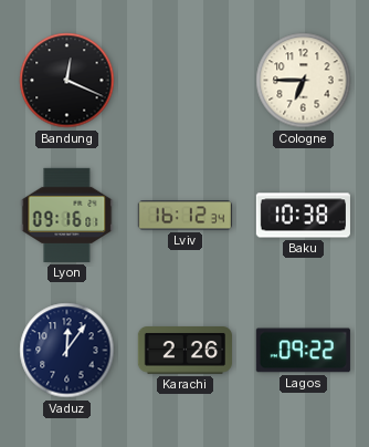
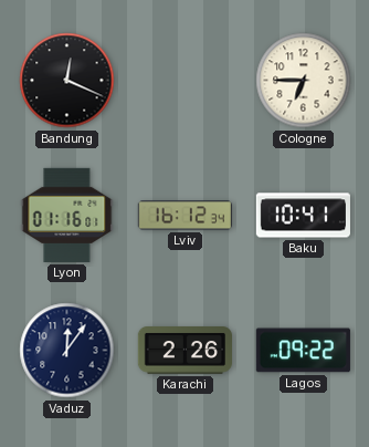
Lyon: 09:16 -> 01:16 (67, 215)
Baku: 10:38 -> 10:41 (303, 216)
